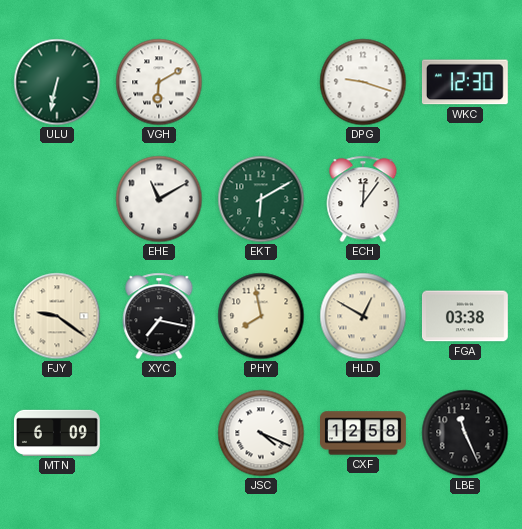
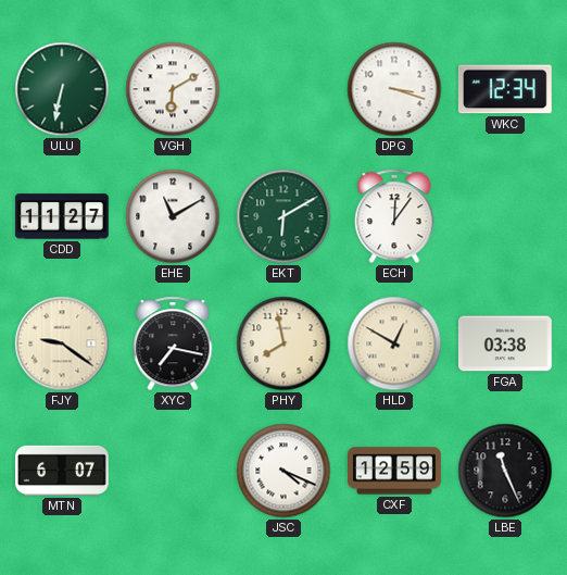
DPG: 9:18 -> 3:18 (394, 89)
WKC: 12:30 -> 12:34 (505, 89)
CDD: none -> 11:27 (63, 216)
MTN: 6:09 -> 6:07 (63, 471)
CXF: 12:58 -> 12:59 (395, 471)
